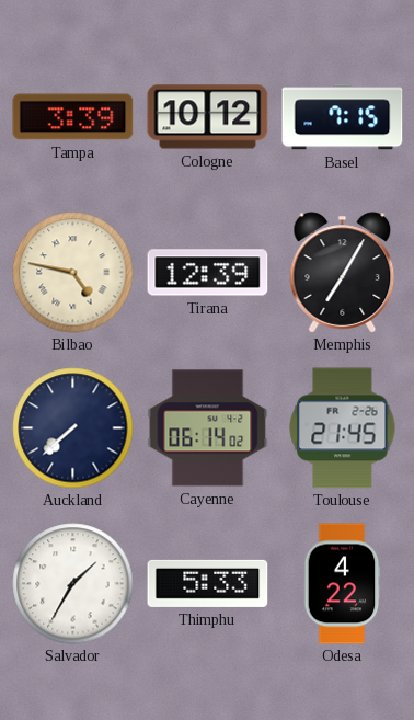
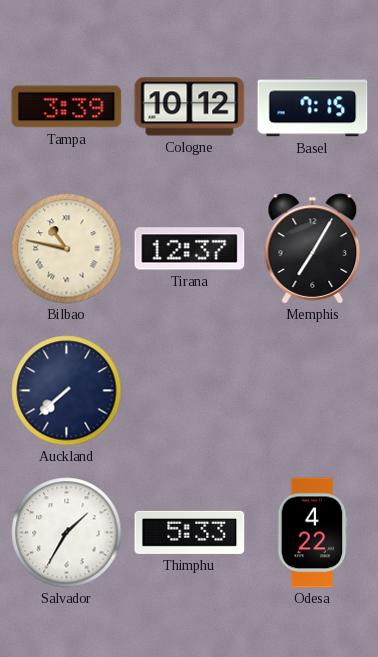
Bilbao: 4:47 -> 10:47 (67, 249)
Tirana: 12:39 -> 12:37 (190, 249)
Cayenne: 06:14 -> none (208, 428)
Toulouse: 21:45 -> none (343, 428)
